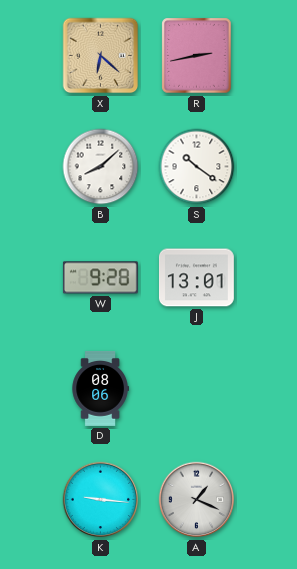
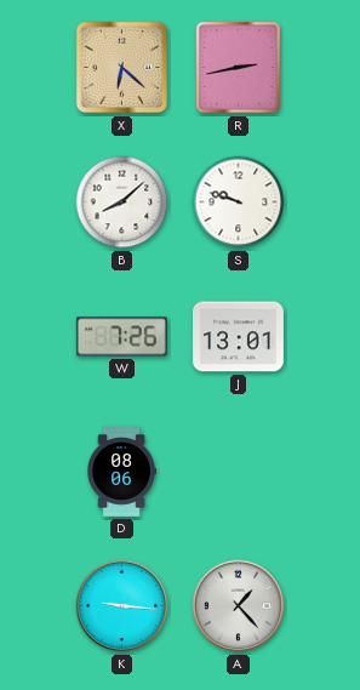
S: 10:21 -> 9:48 (239, 203)
W: 9:28 -> 7:26 (121, 337)
A: 1:19 -> 1:23 (239, 606)
